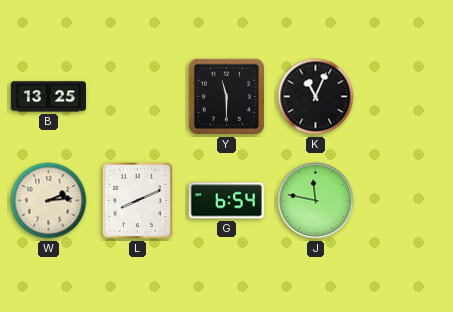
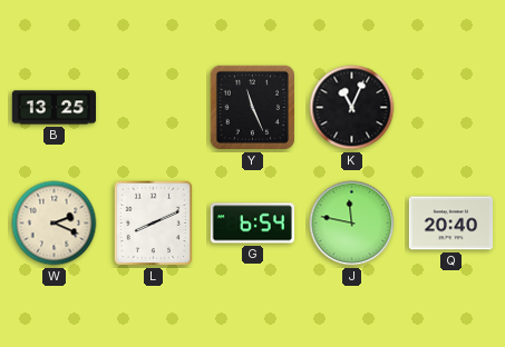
Y: 11:30 -> 11:26 (252, 107)
W: 2:14 -> 2:19 (55, 224)
Q: none -> 20:40 (450, 224)
